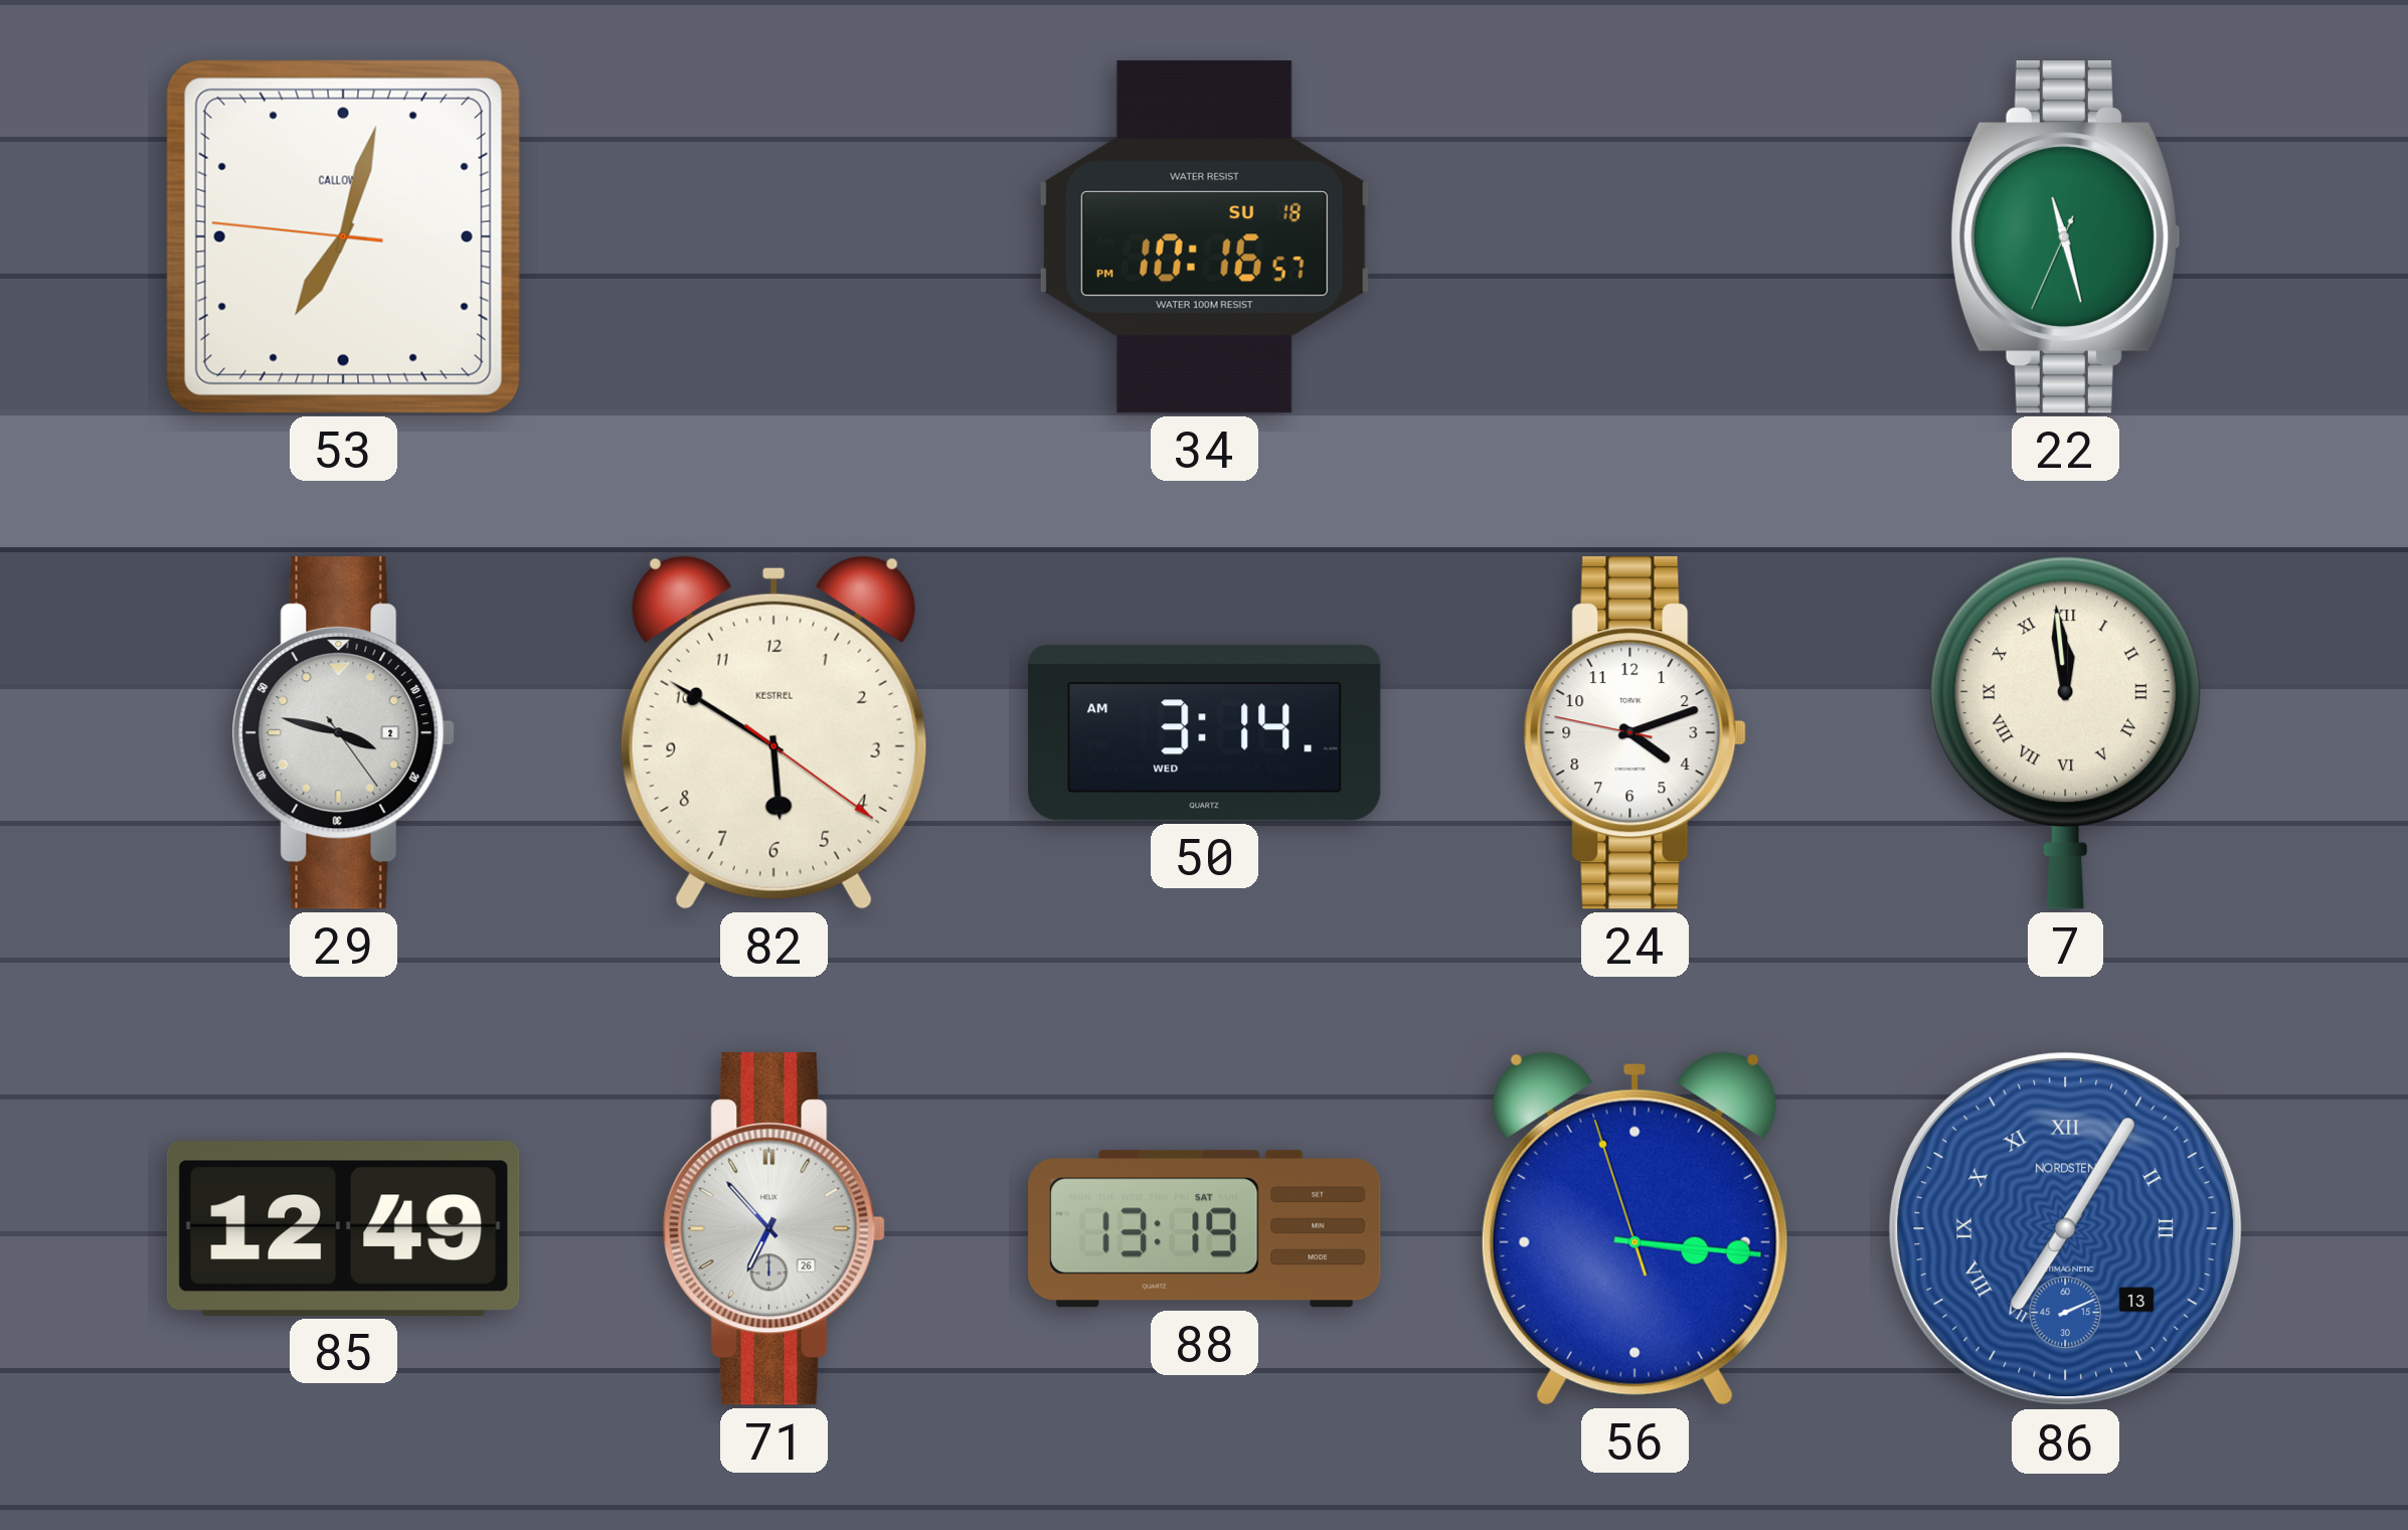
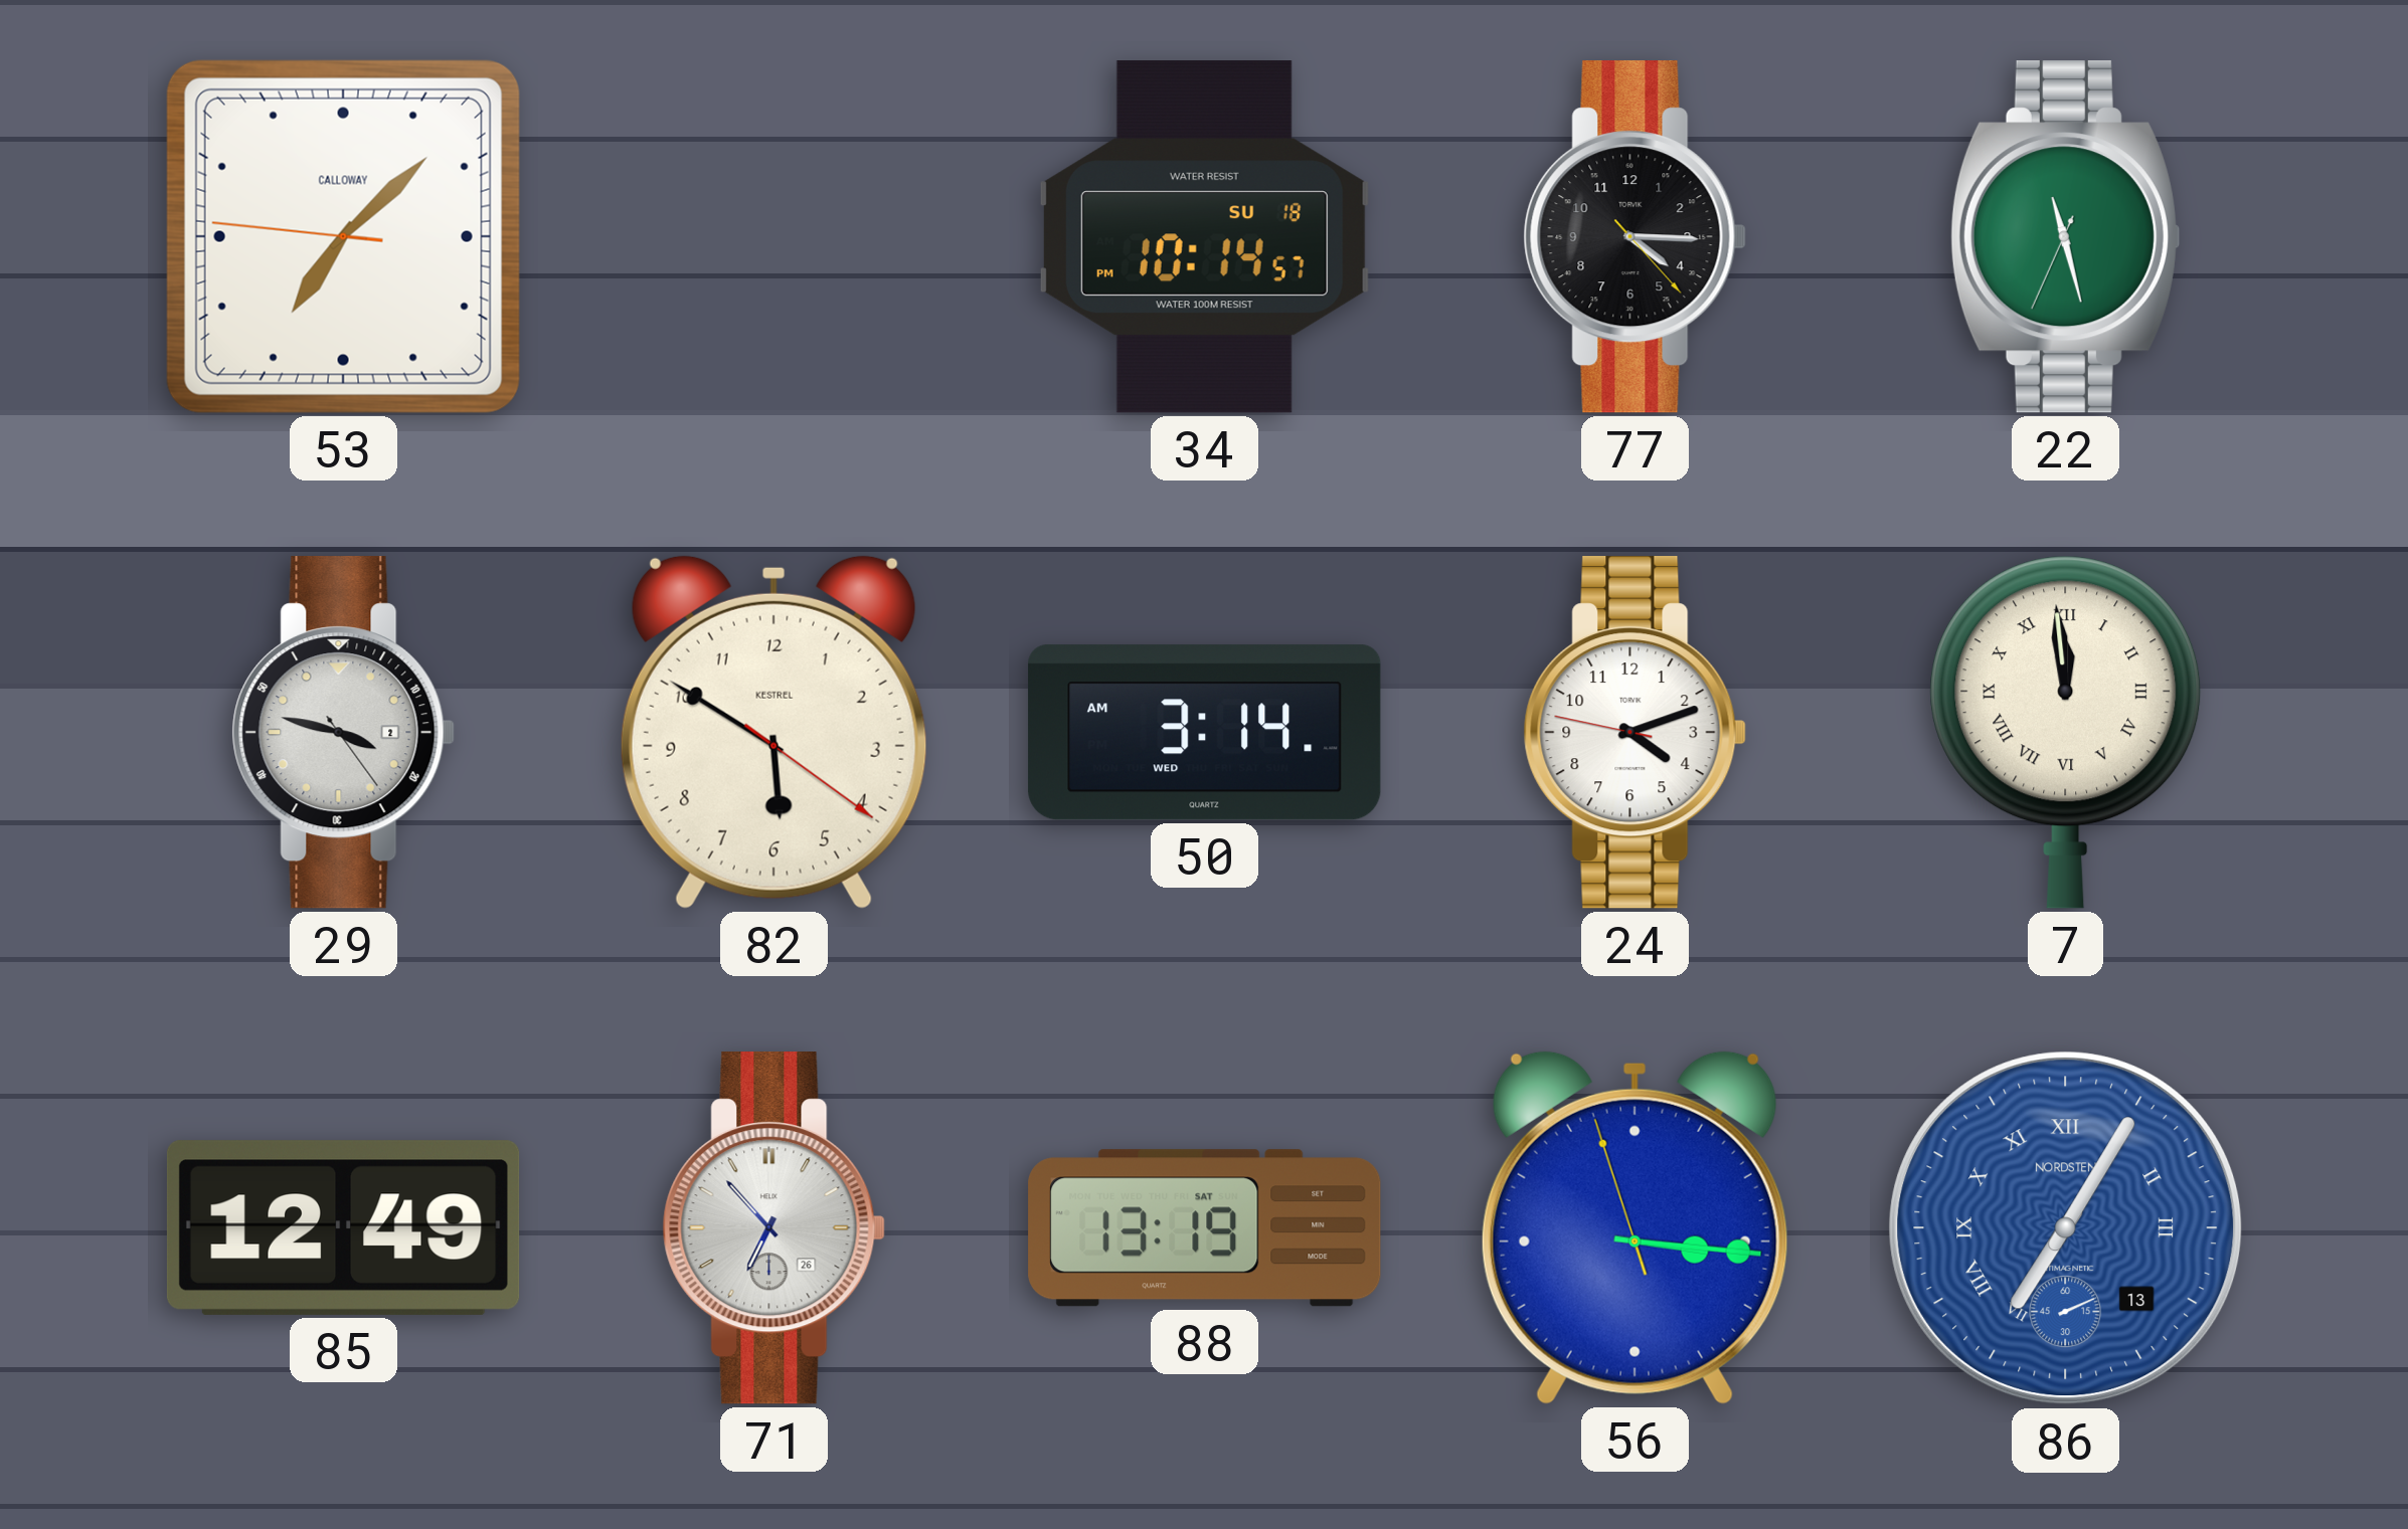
53: 7:02 -> 7:07 (343, 236)
34: 10:16 -> 10:14 (1204, 237)
77: none -> 4:15 (1635, 237)
